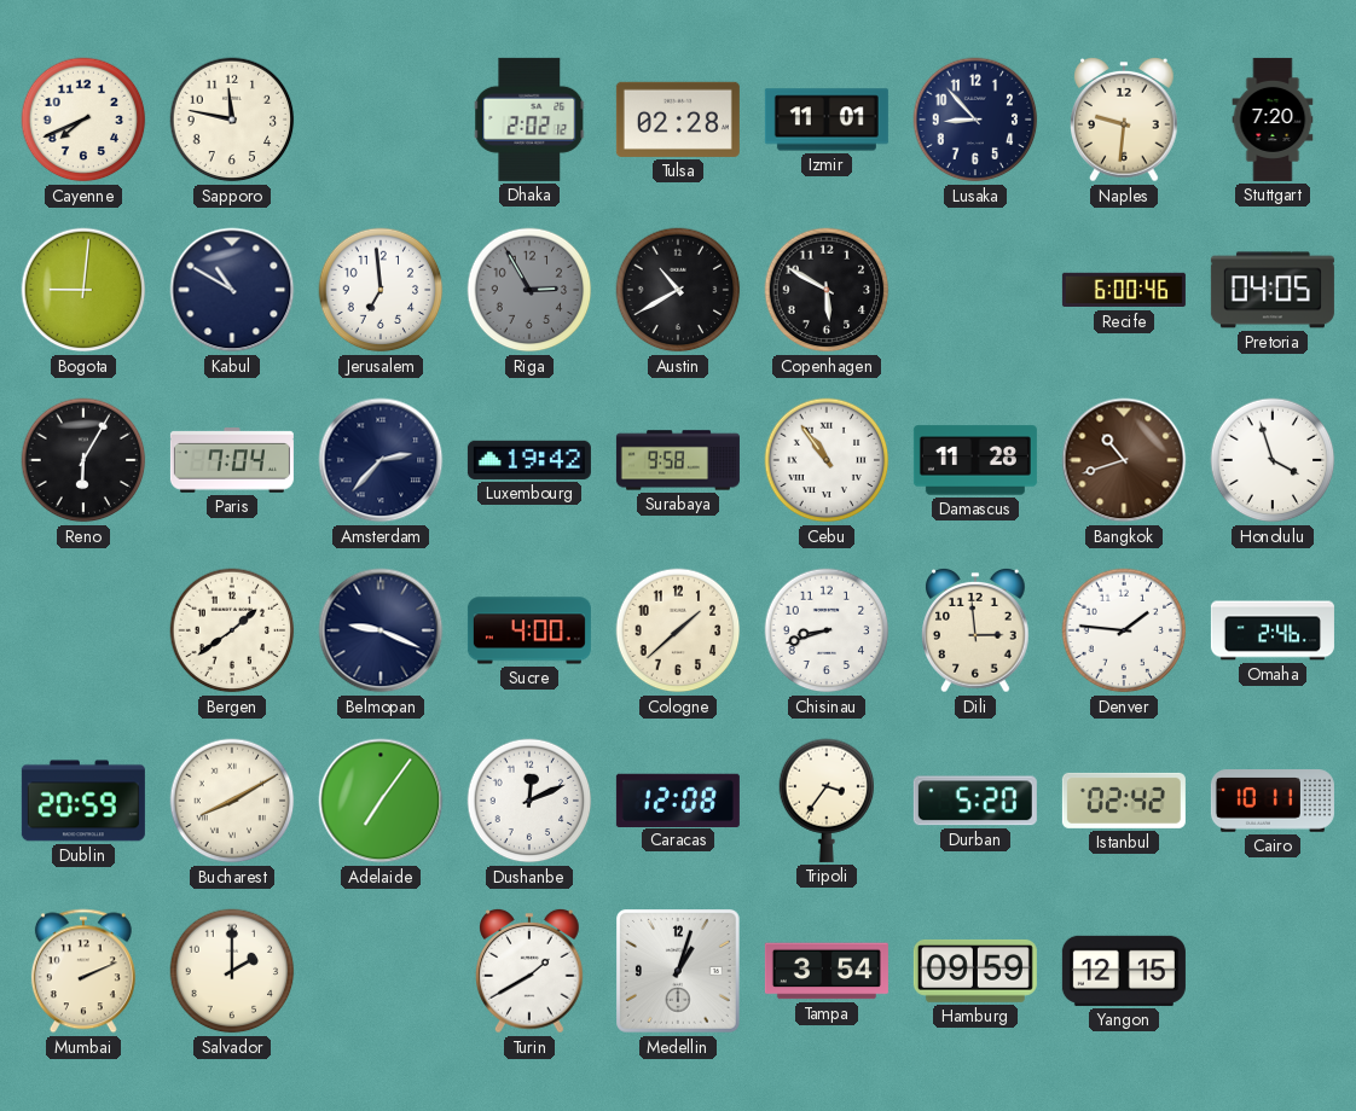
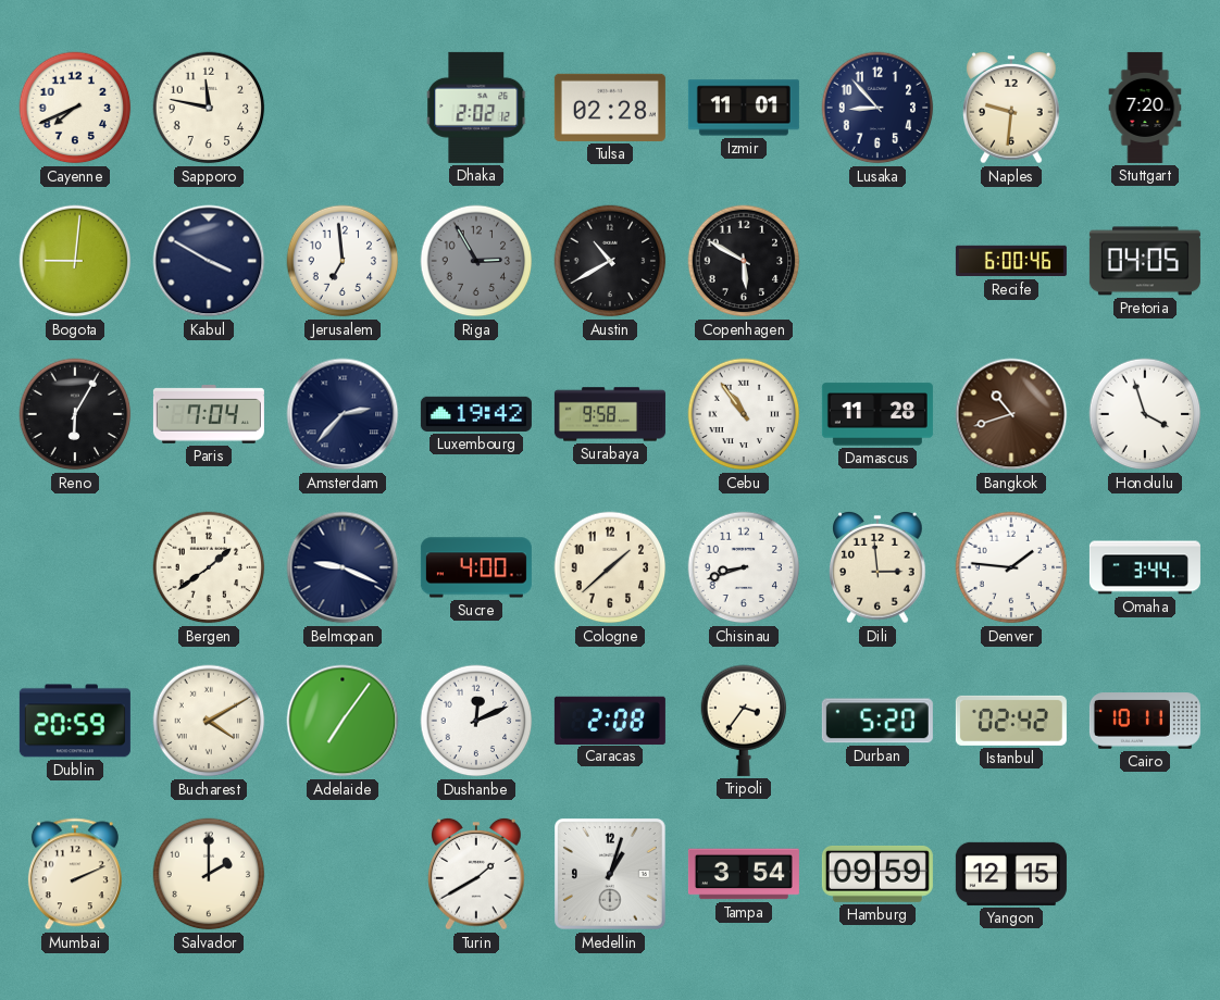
Kabul: 10:50 -> 3:50 (209, 261)
Omaha: 2:46 -> 3:44 (1145, 567)
Bucharest: 8:10 -> 4:10 (209, 721)
Caracas: 12:08 -> 2:08 (610, 720)
